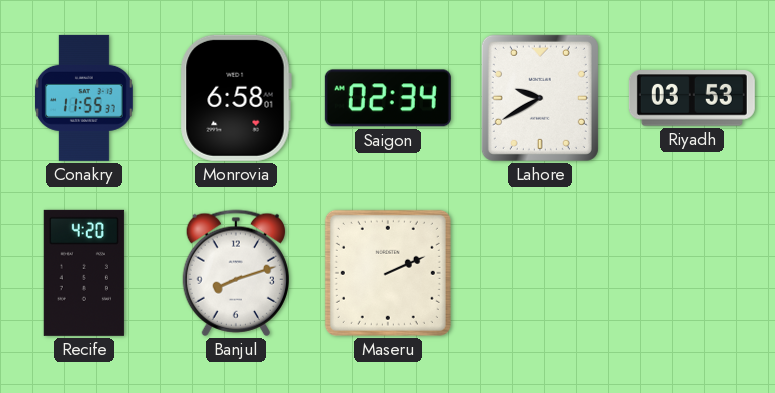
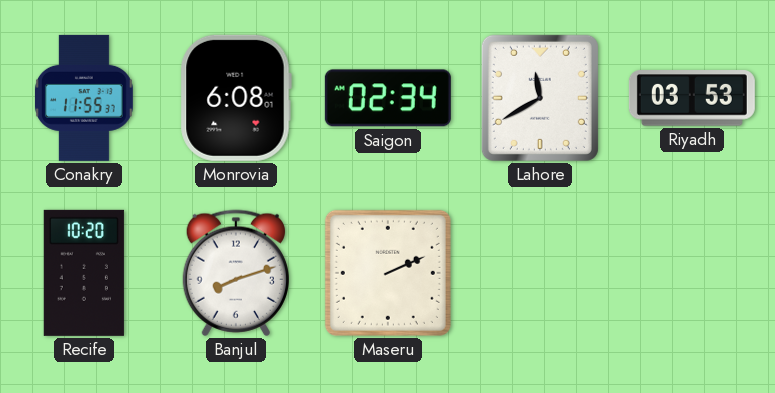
Monrovia: 6:58 -> 6:08 (236, 98)
Lahore: 9:40 -> 11:40 (540, 98)
Recife: 4:20 -> 10:20 (84, 273)
